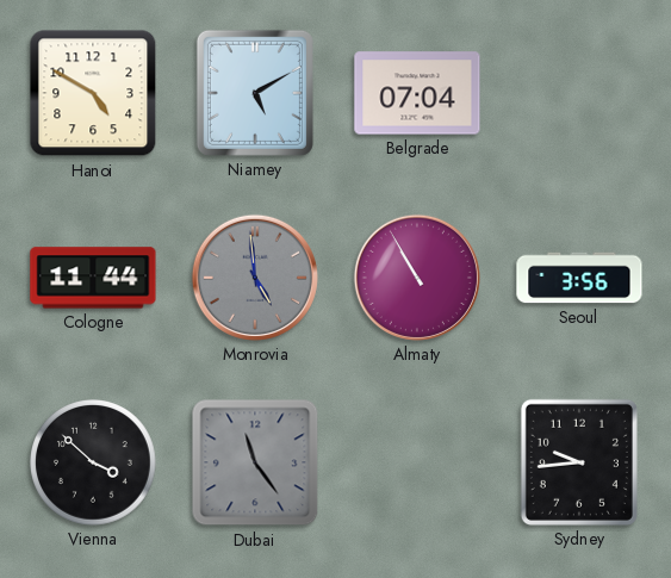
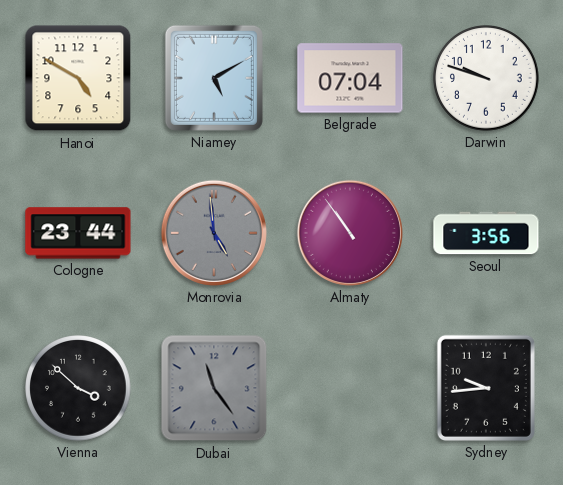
Darwin: none -> 9:48 (487, 79)
Cologne: 11:44 -> 23:44 (78, 233)
Almaty: 10:55 -> 10:54 (350, 233)
